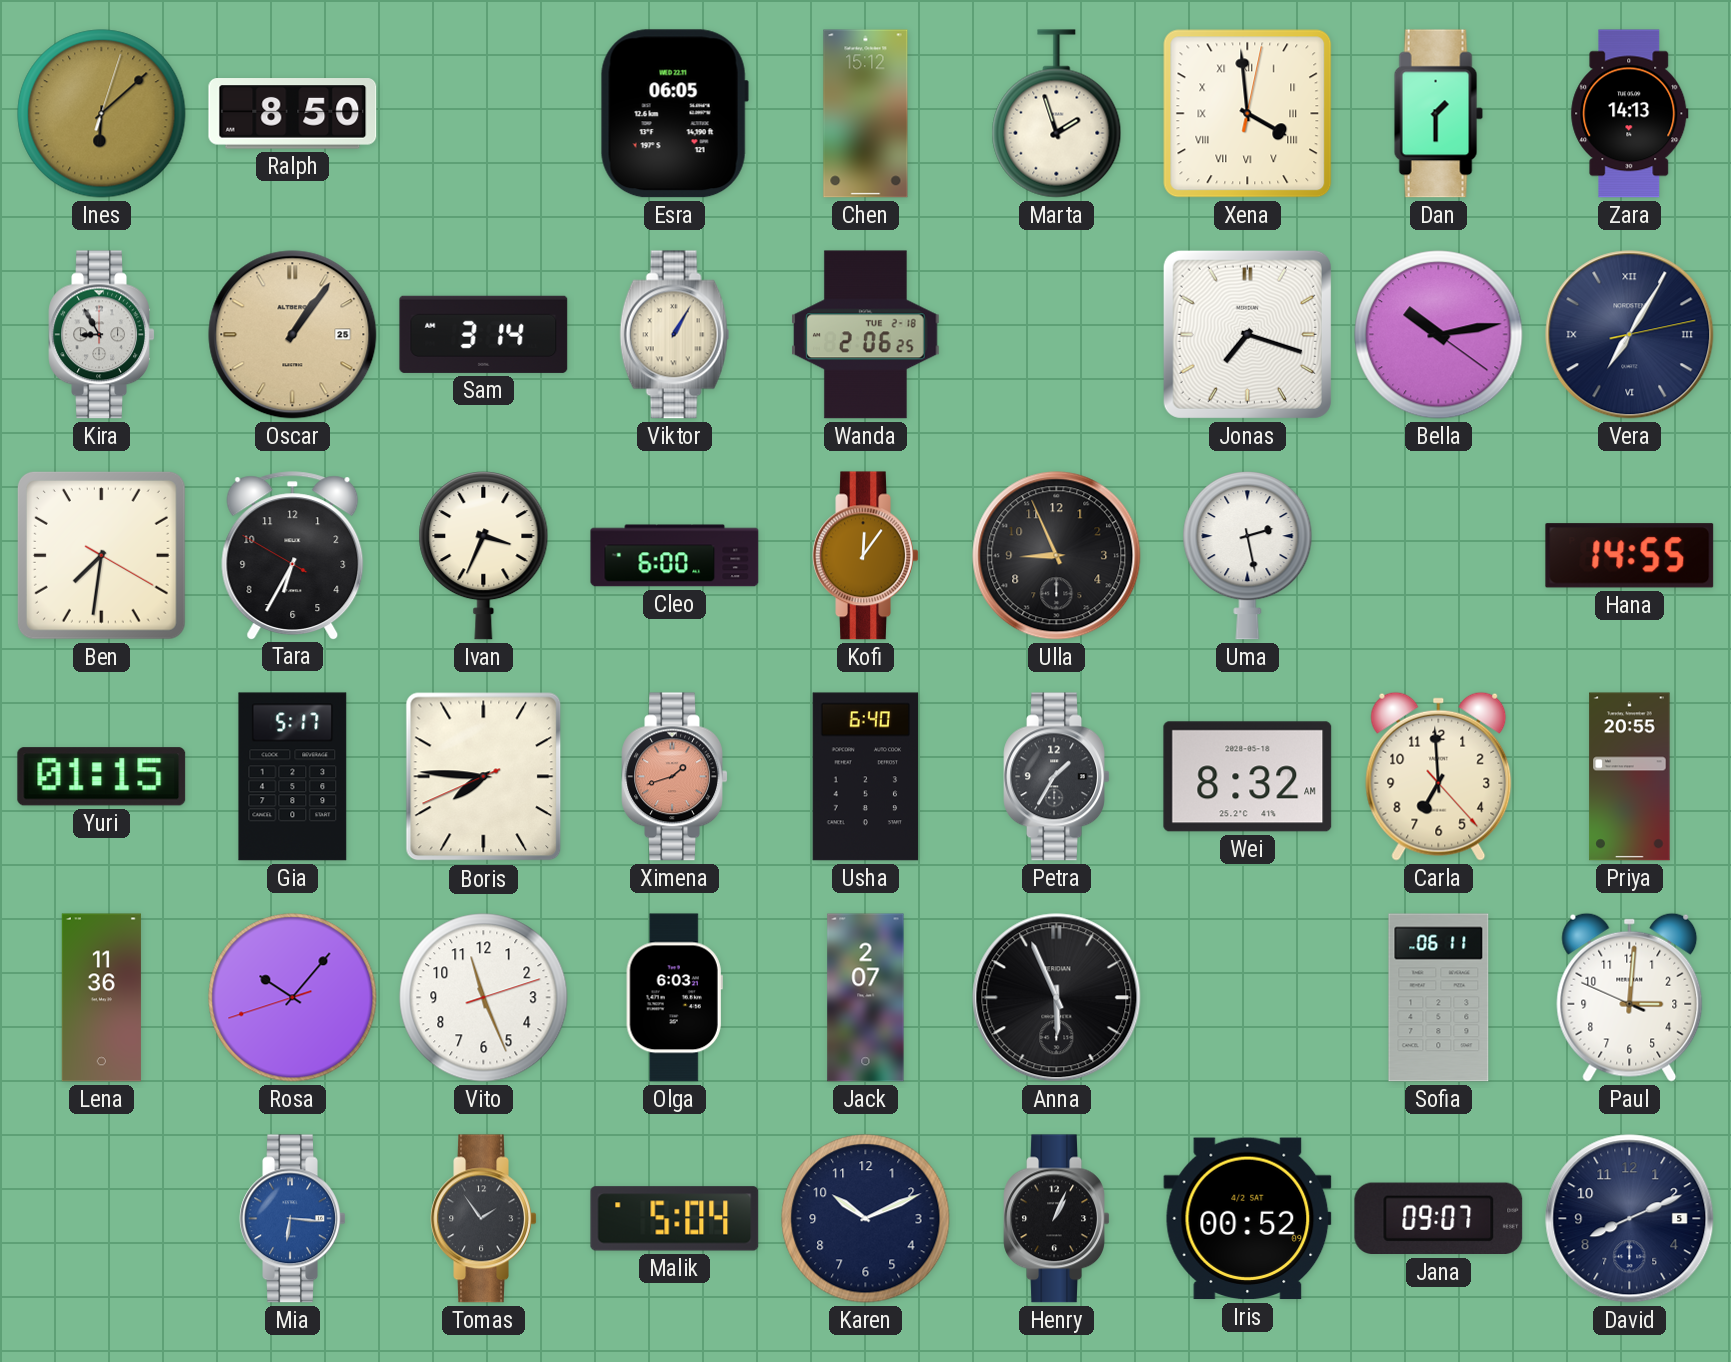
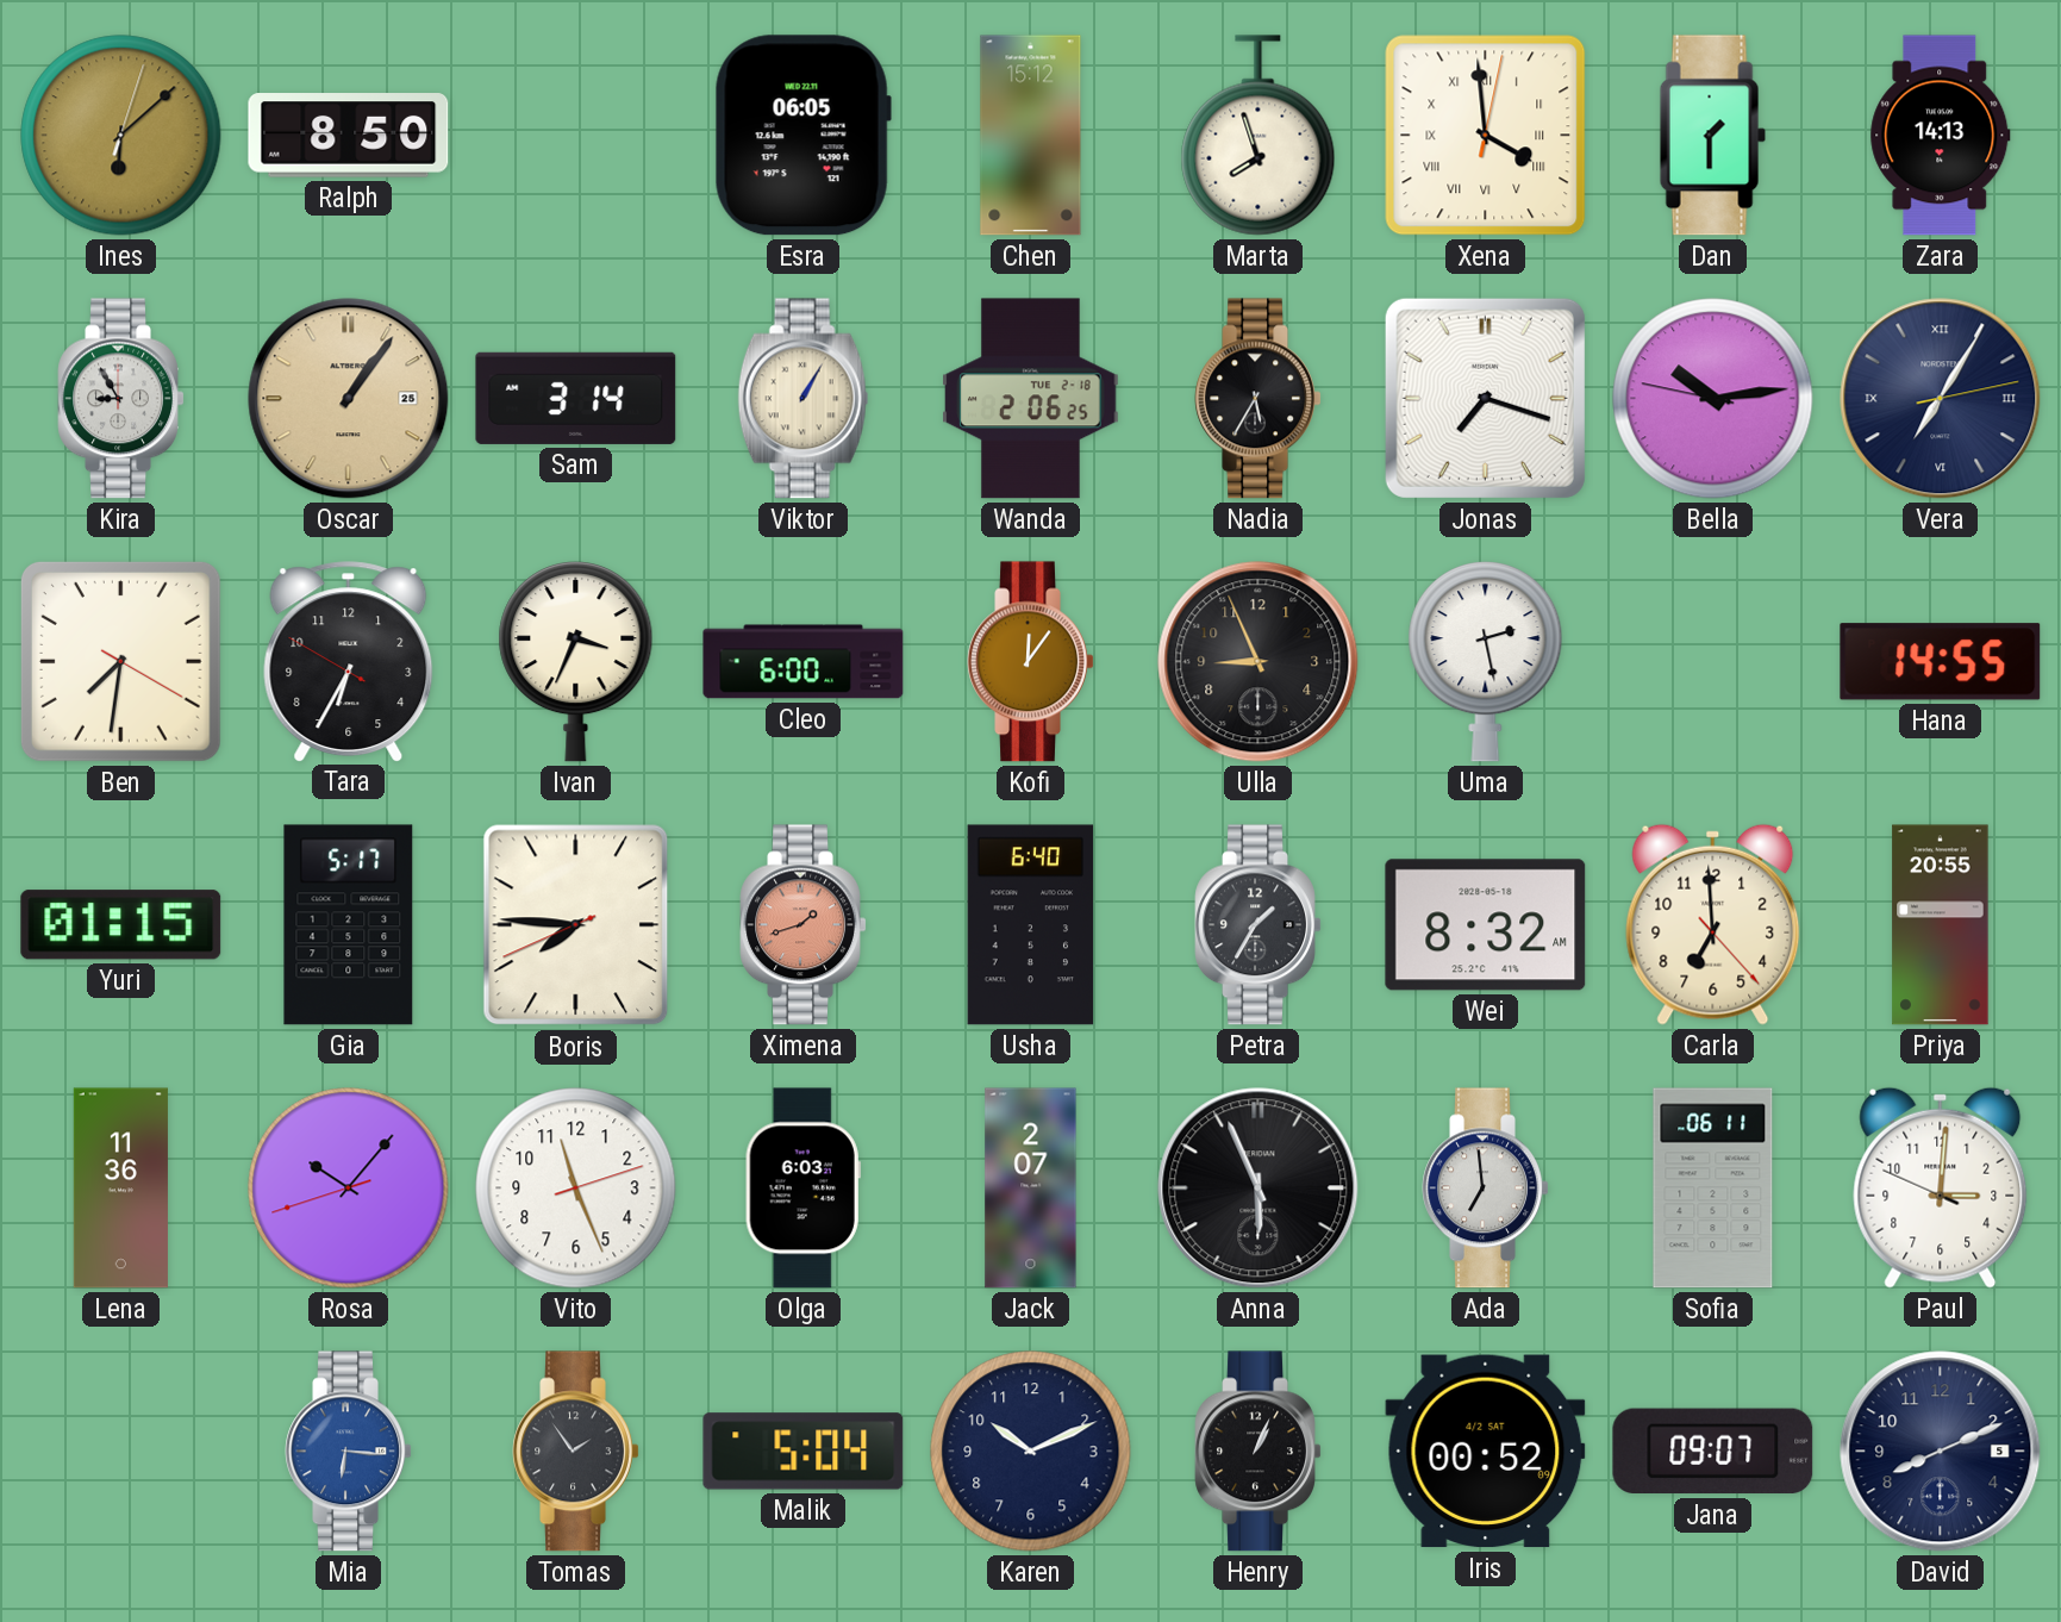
Marta: 1:57 -> 7:57 (1259, 136)
Nadia: none -> 5:35 (1259, 399)
Bella: 10:13:21 -> 10:13:47 (1713, 399)
Ada: none -> 6:59 (1486, 1189)
